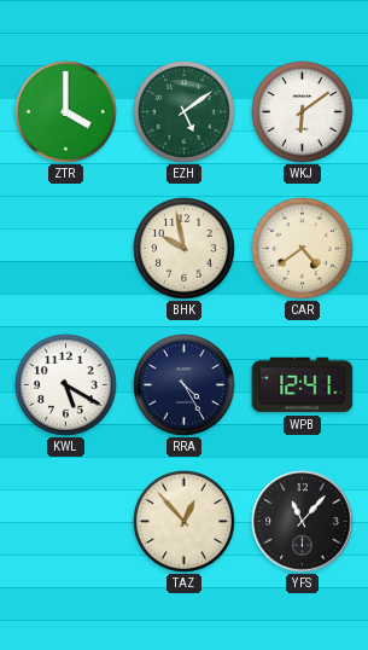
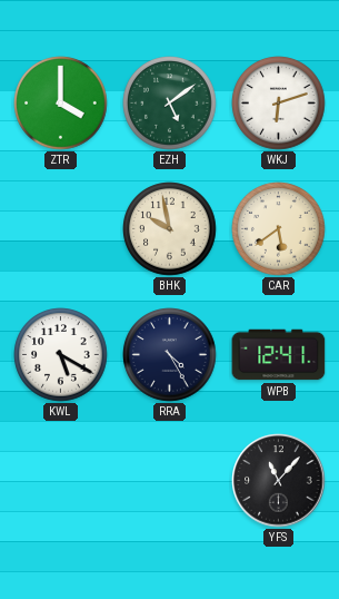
WKJ: 6:09 -> 6:12 (279, 104)
CAR: 4:39 -> 5:39 (279, 229)
TAZ: 12:53 -> none (185, 522)
